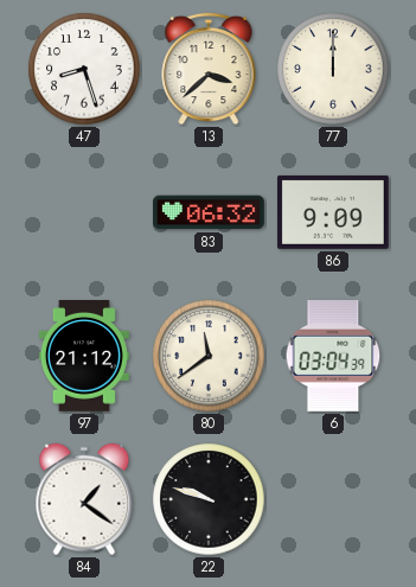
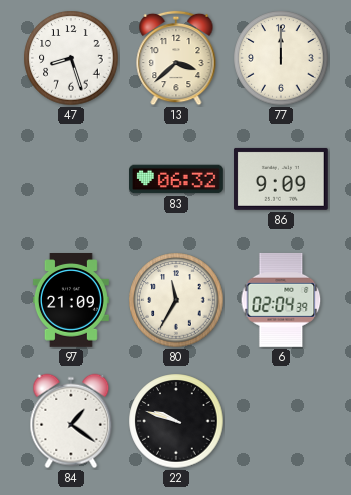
97: 21:12 -> 21:09 (71, 301)
80: 11:39 -> 11:35 (176, 300)
6: 03:04 -> 02:04 (281, 300)
